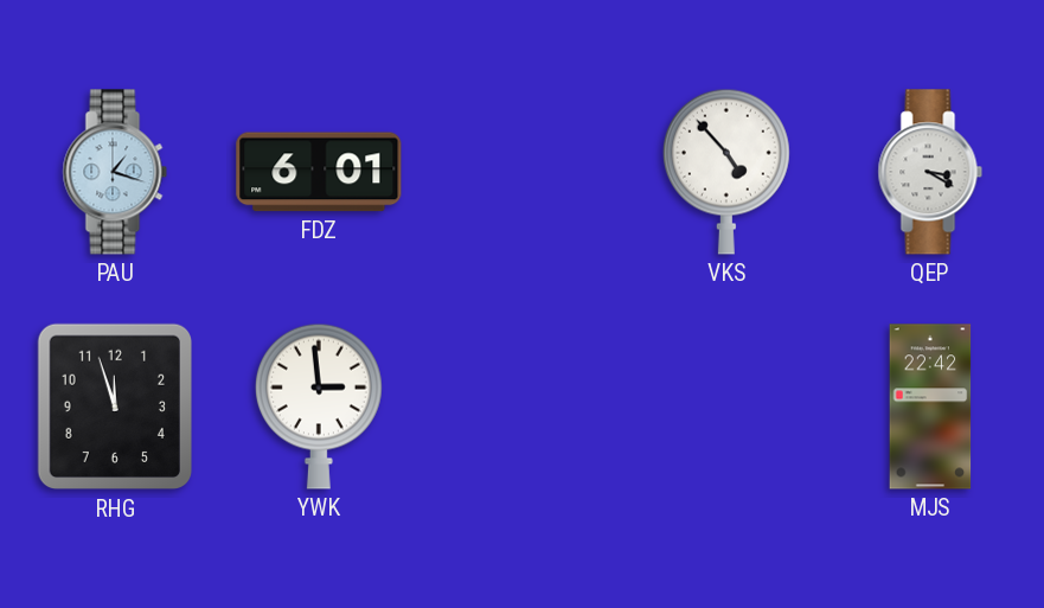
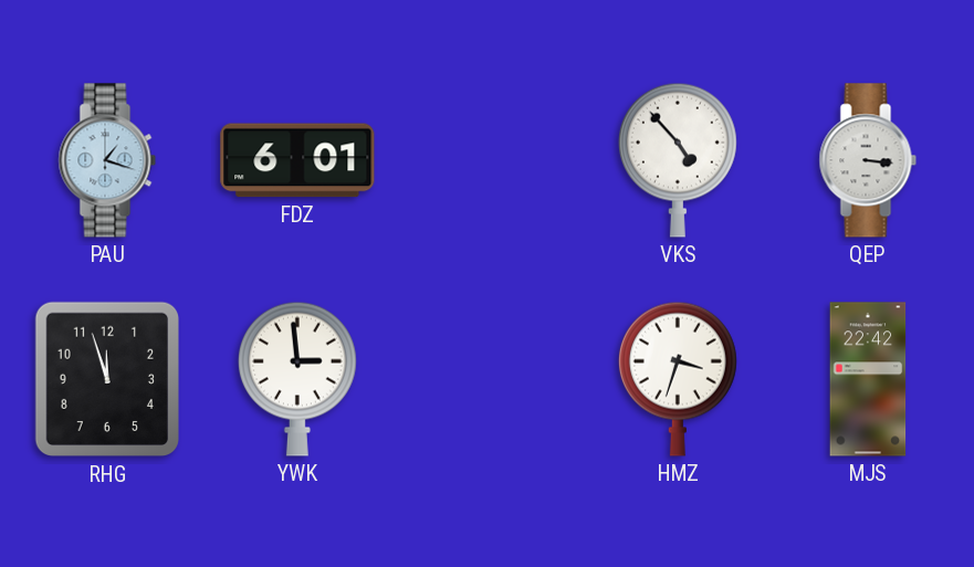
QEP: 3:20 -> 3:16 (868, 160)
HMZ: none -> 3:33 (678, 379)
